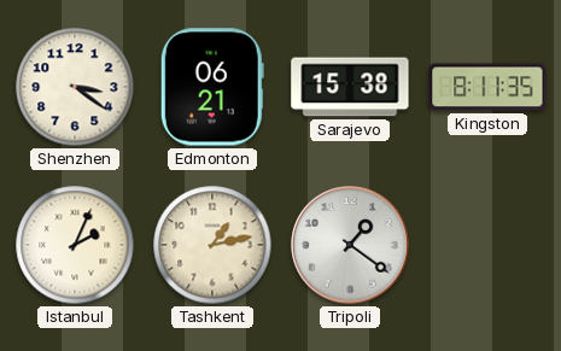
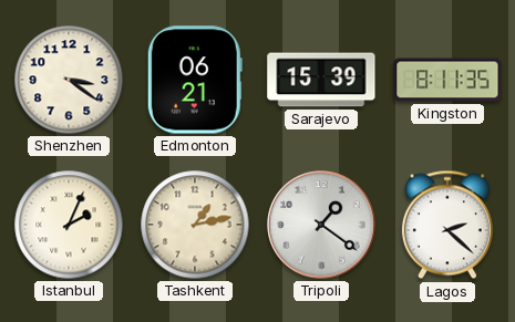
Sarajevo: 15:38 -> 15:39 (321, 80)
Lagos: none -> 2:22 (447, 225)
